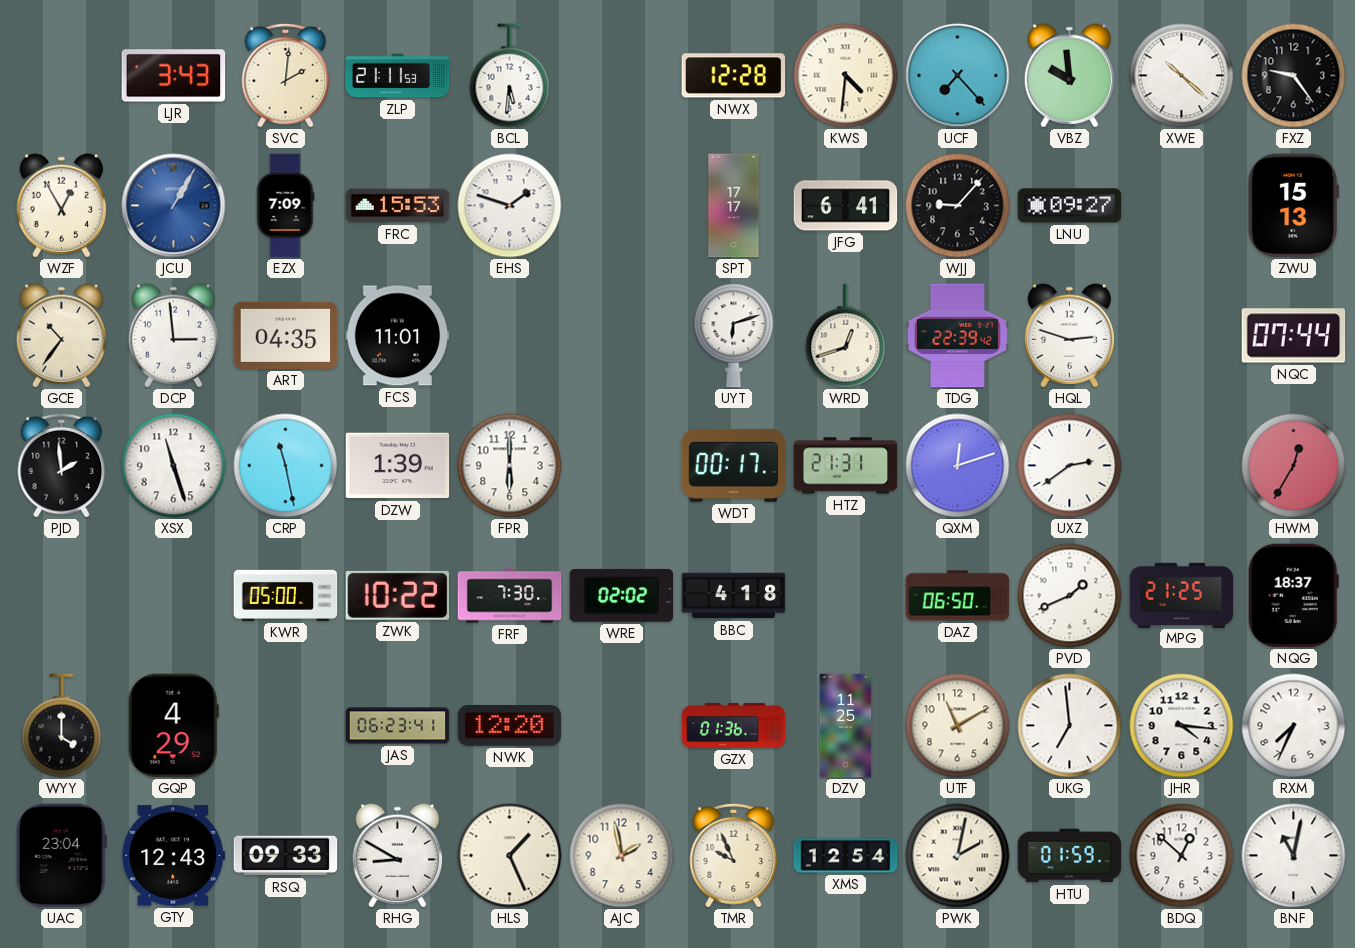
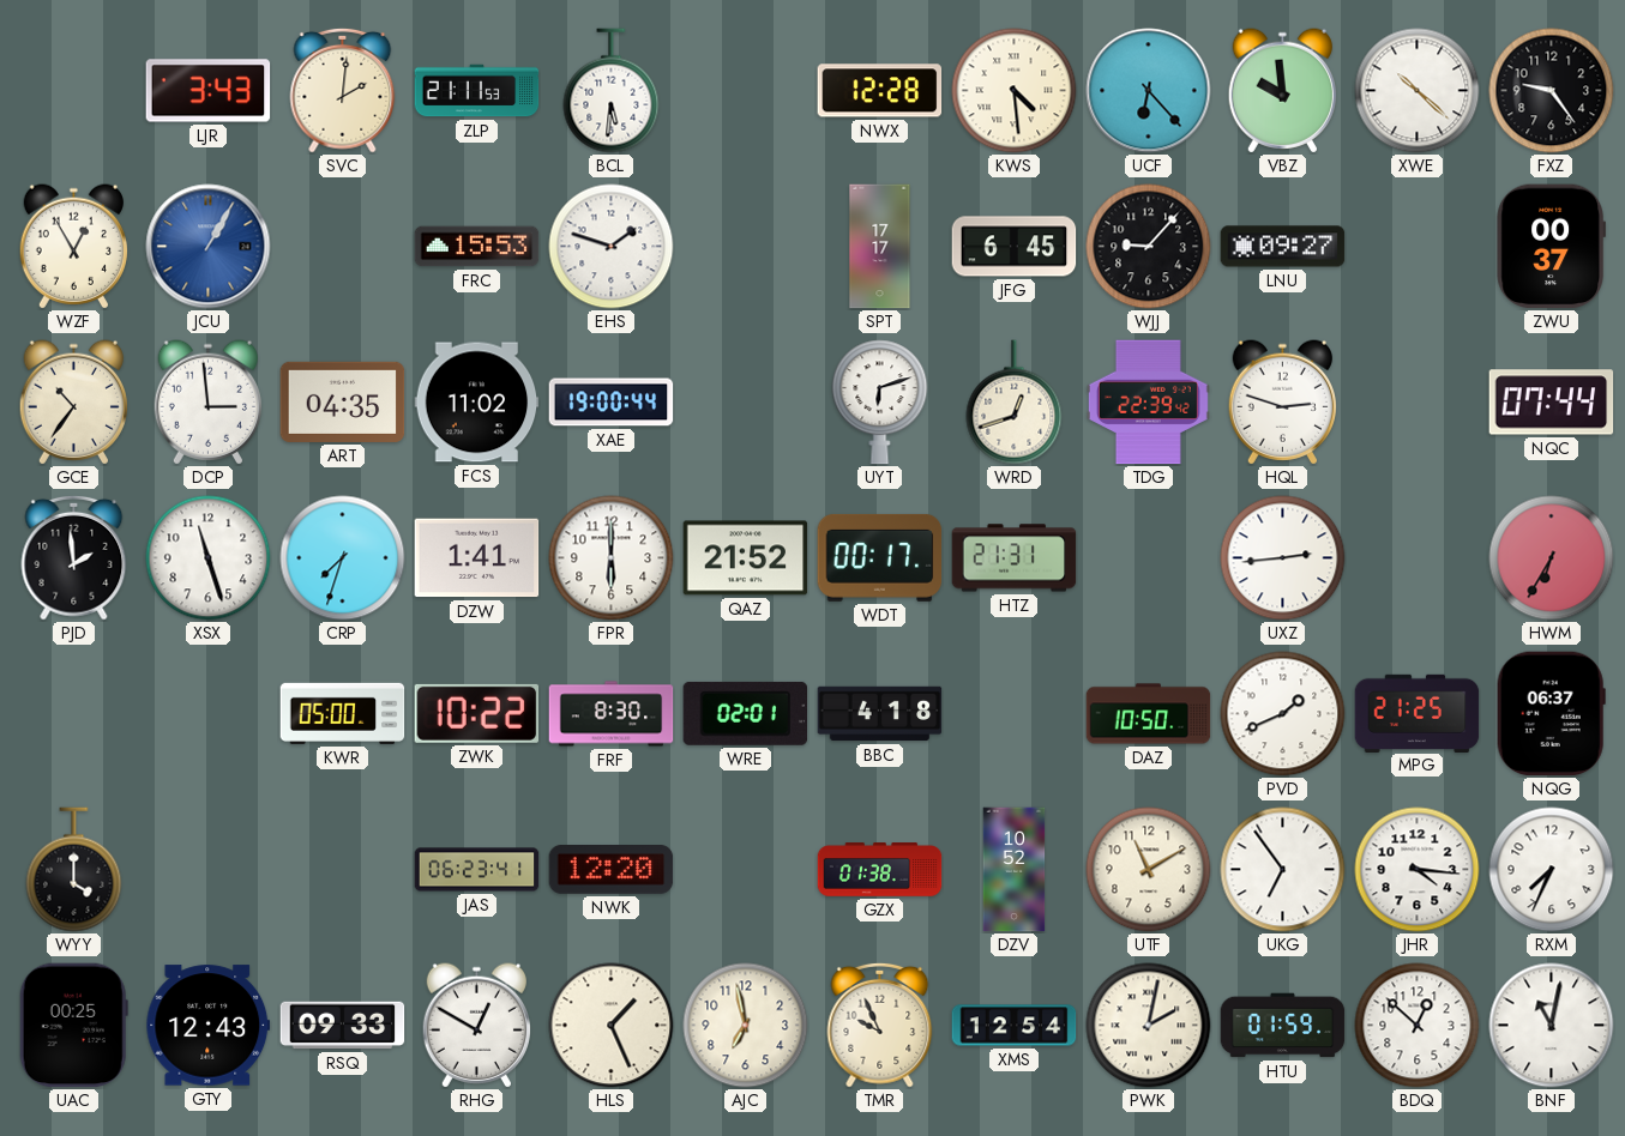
KWS: 4:31 -> 4:29 (1015, 91)
UCF: 7:23 -> 6:23 (1149, 91)
EZX: 7:09 -> none (285, 206)
JFG: 6:41 -> 6:45 (1015, 247)
ZWU: 15:13 -> 00:37 (1551, 247)
FCS: 11:01 -> 11:02 (477, 403)
XAE: none -> 19:00 (612, 403)
CRP: 11:28 -> 7:33 (343, 558)
DZW: 1:39 -> 1:41 (477, 558)
QAZ: none -> 21:52 (746, 558)
QXM: 12:12 -> none (958, 466)
UXZ: 2:39 -> 2:44 (1283, 558)
HWM: 12:35 -> 6:35 (1552, 558)
FRF: 7:30 -> 8:30 (612, 714)
WRE: 02:02 -> 02:01 (746, 713)
DAZ: 06:50 -> 10:50 (1149, 714)
NQG: 18:37 -> 06:37 (1551, 714)
GQP: 4:29 -> none (173, 726)
GZX: 01:36 -> 01:38 (880, 870)
DZV: 11:25 -> 10:52 (1015, 870)
UKG: 6:59 -> 6:54 (1283, 870)
UAC: 23:04 -> 00:25 (73, 1026)
RHG: 8:50 -> 12:50 (476, 1026)
AJC: 1:58 -> 6:58 (746, 1026)
